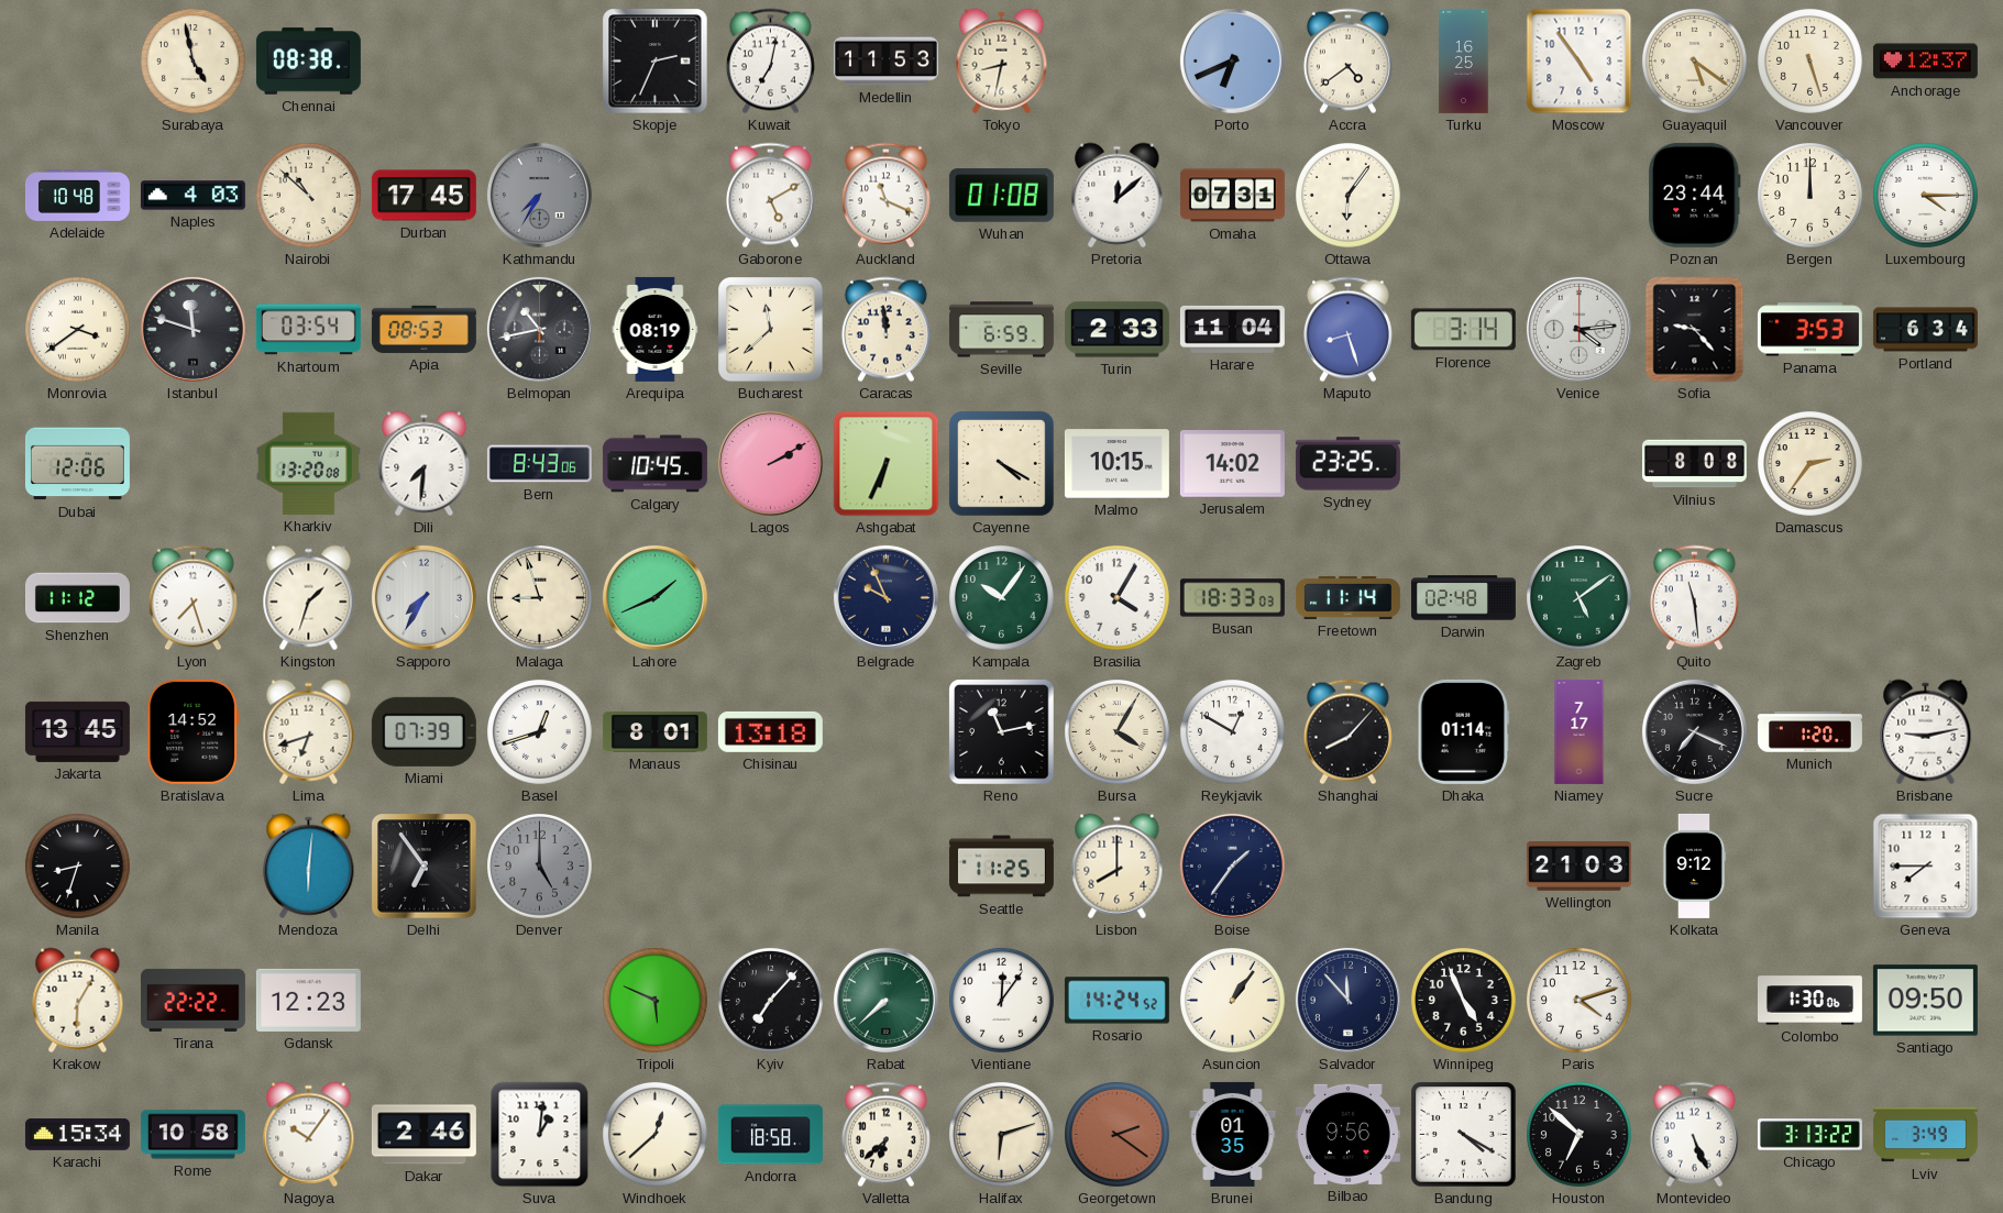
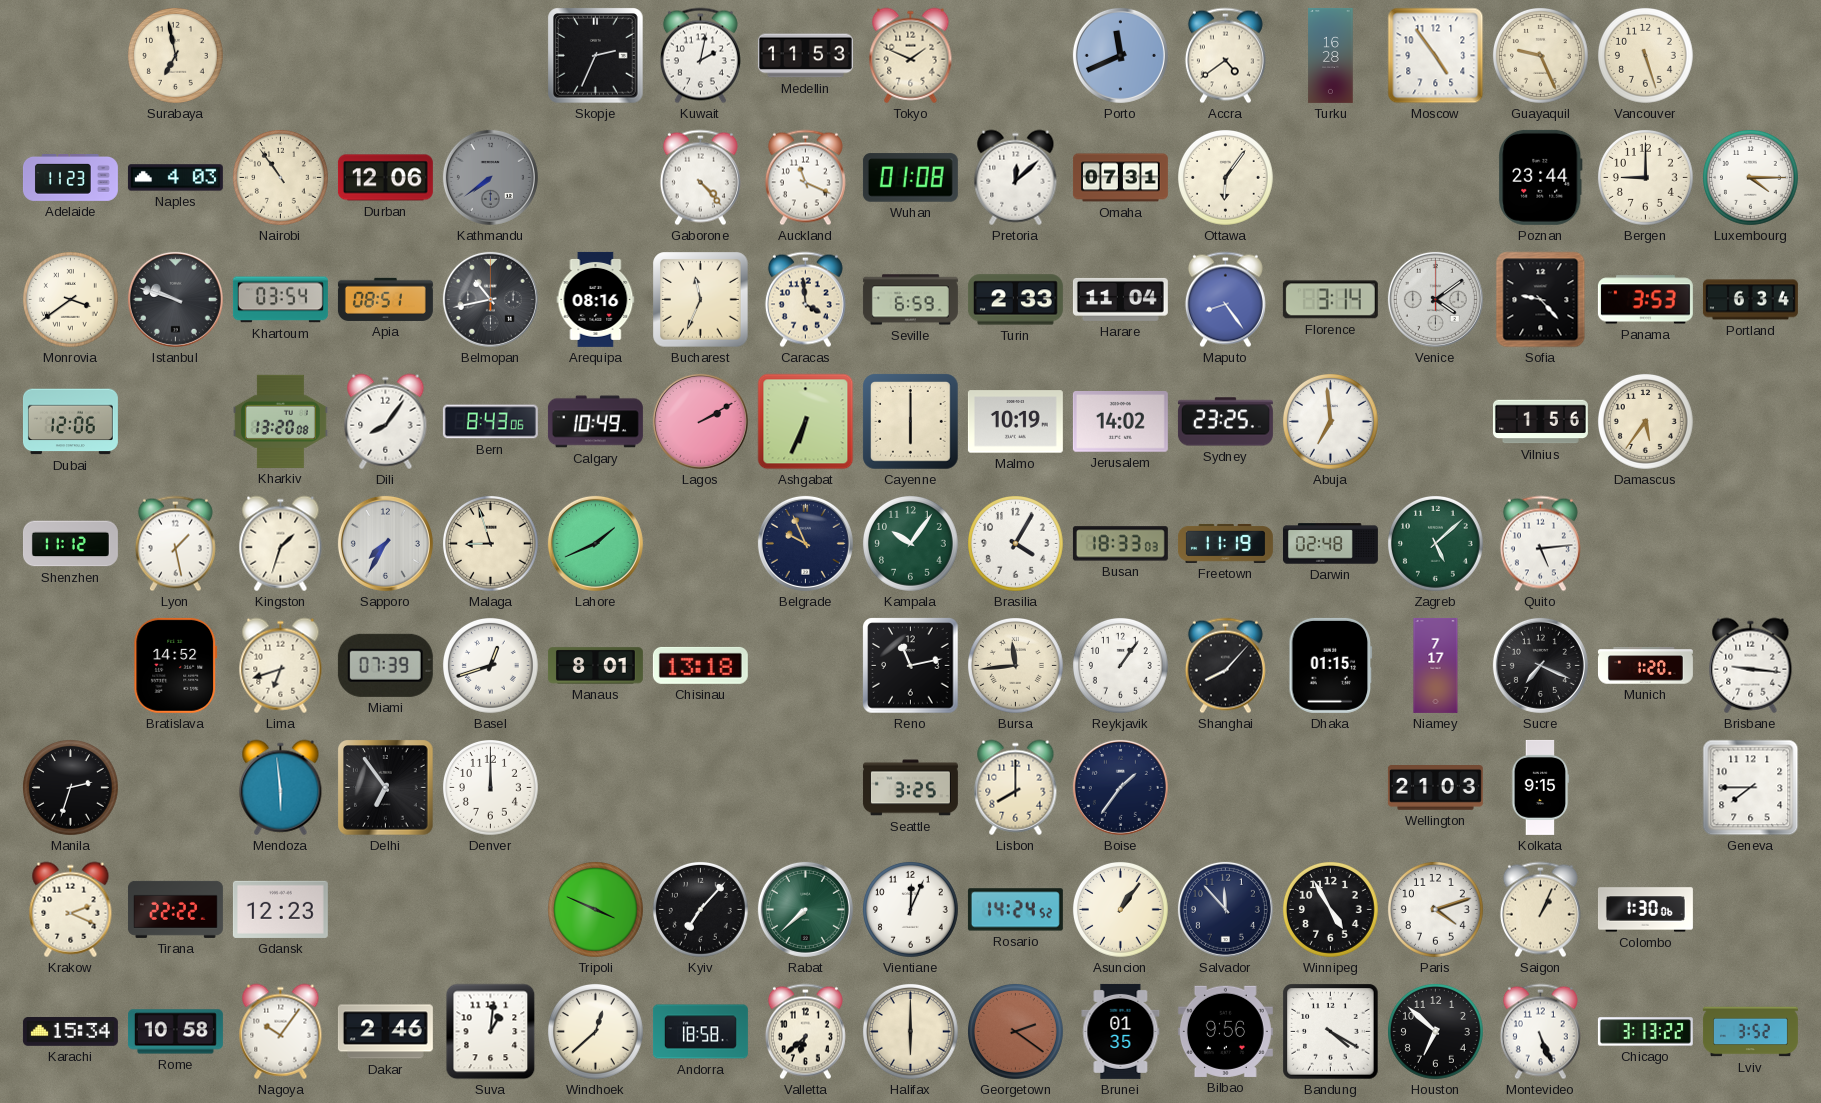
Surabaya: 4:58 -> 6:58 (176, 56)
Chennai: 08:38 -> none (308, 62)
Kuwait: 7:02 -> 2:02 (700, 56)
Tokyo: 8:32 -> 1:49 (911, 56)
Porto: 6:41 -> 11:41 (1120, 55)
Turku: 16:25 -> 16:28 (1331, 55)
Guayaquil: 5:21 -> 9:26 (1541, 56)
Anchorage: 12:37 -> none (1925, 62)
Adelaide: 10:48 -> 11:23 (70, 178)
Nairobi: 10:52 -> 10:54 (281, 178)
Durban: 17:45 -> 12:06 (385, 178)
Kathmandu: 7:35 -> 7:39 (490, 177)
Gaborone: 5:10 -> 4:23 (700, 178)
Bergen: 12:00 -> 9:00 (1646, 178)
Istanbul: 11:48 -> 9:48 (175, 299)
Apia: 08:53 -> 08:51 (385, 299)
Arequipa: 08:19 -> 08:16 (596, 299)
Bucharest: 11:38 -> 11:34 (701, 300)
Caracas: 11:59 -> 3:59 (805, 300)
Maputo: 8:27 -> 8:24 (1225, 300)
Venice: 4:14 -> 4:09 (1435, 299)
Dili: 7:31 -> 8:06 (386, 422)
Calgary: 10:45 -> 10:49 (595, 422)
Cayenne: 4:20 -> 6:00 (911, 422)
Malmo: 10:15 -> 10:19 (1015, 422)
Abuja: none -> 6:59 (1331, 422)
Vilnius: 8:08 -> 1:56 (1540, 422)
Damascus: 2:36 -> 5:36 (1646, 422)
Lyon: 7:27 -> 1:28 (175, 544)
Freetown: 11:14 -> 11:19 (1225, 543)
Zagreb: 5:09 -> 5:08 (1436, 544)
Quito: 11:29 -> 5:14 (1540, 544)
Jakarta: 13:45 -> none (77, 731)
Bursa: 4:05 -> 11:44 (1016, 666)
Reykjavik: 12:50 -> 1:06 (1121, 666)
Dhaka: 01:14 -> 01:15 (1331, 665)
Brisbane: 9:13 -> 9:16 (1751, 666)
Manila: 8:33 -> 2:33 (71, 788)
Mendoza: 6:01 -> 5:59 (281, 788)
Denver: 5:00 -> 12:00 (491, 788)
Denver dial: grey -> white (491, 788)
Seattle: 11:25 -> 3:25 (910, 788)
Kolkata: 9:12 -> 9:15 (1540, 787)
Krakow: 6:05 -> 2:19 (71, 910)
Tripoli: 5:49 -> 3:49 (596, 910)
Vientiane: 12:06 -> 12:04 (911, 910)
Winnipeg: 4:56 -> 4:55 (1331, 910)
Saigon: none -> 1:04 (1540, 910)
Santiago: 09:50 -> none (1925, 1001)
Halifax: 6:12 -> 6:00 (911, 1032)
Lviv: 3:49 -> 3:52 (1750, 1032)
